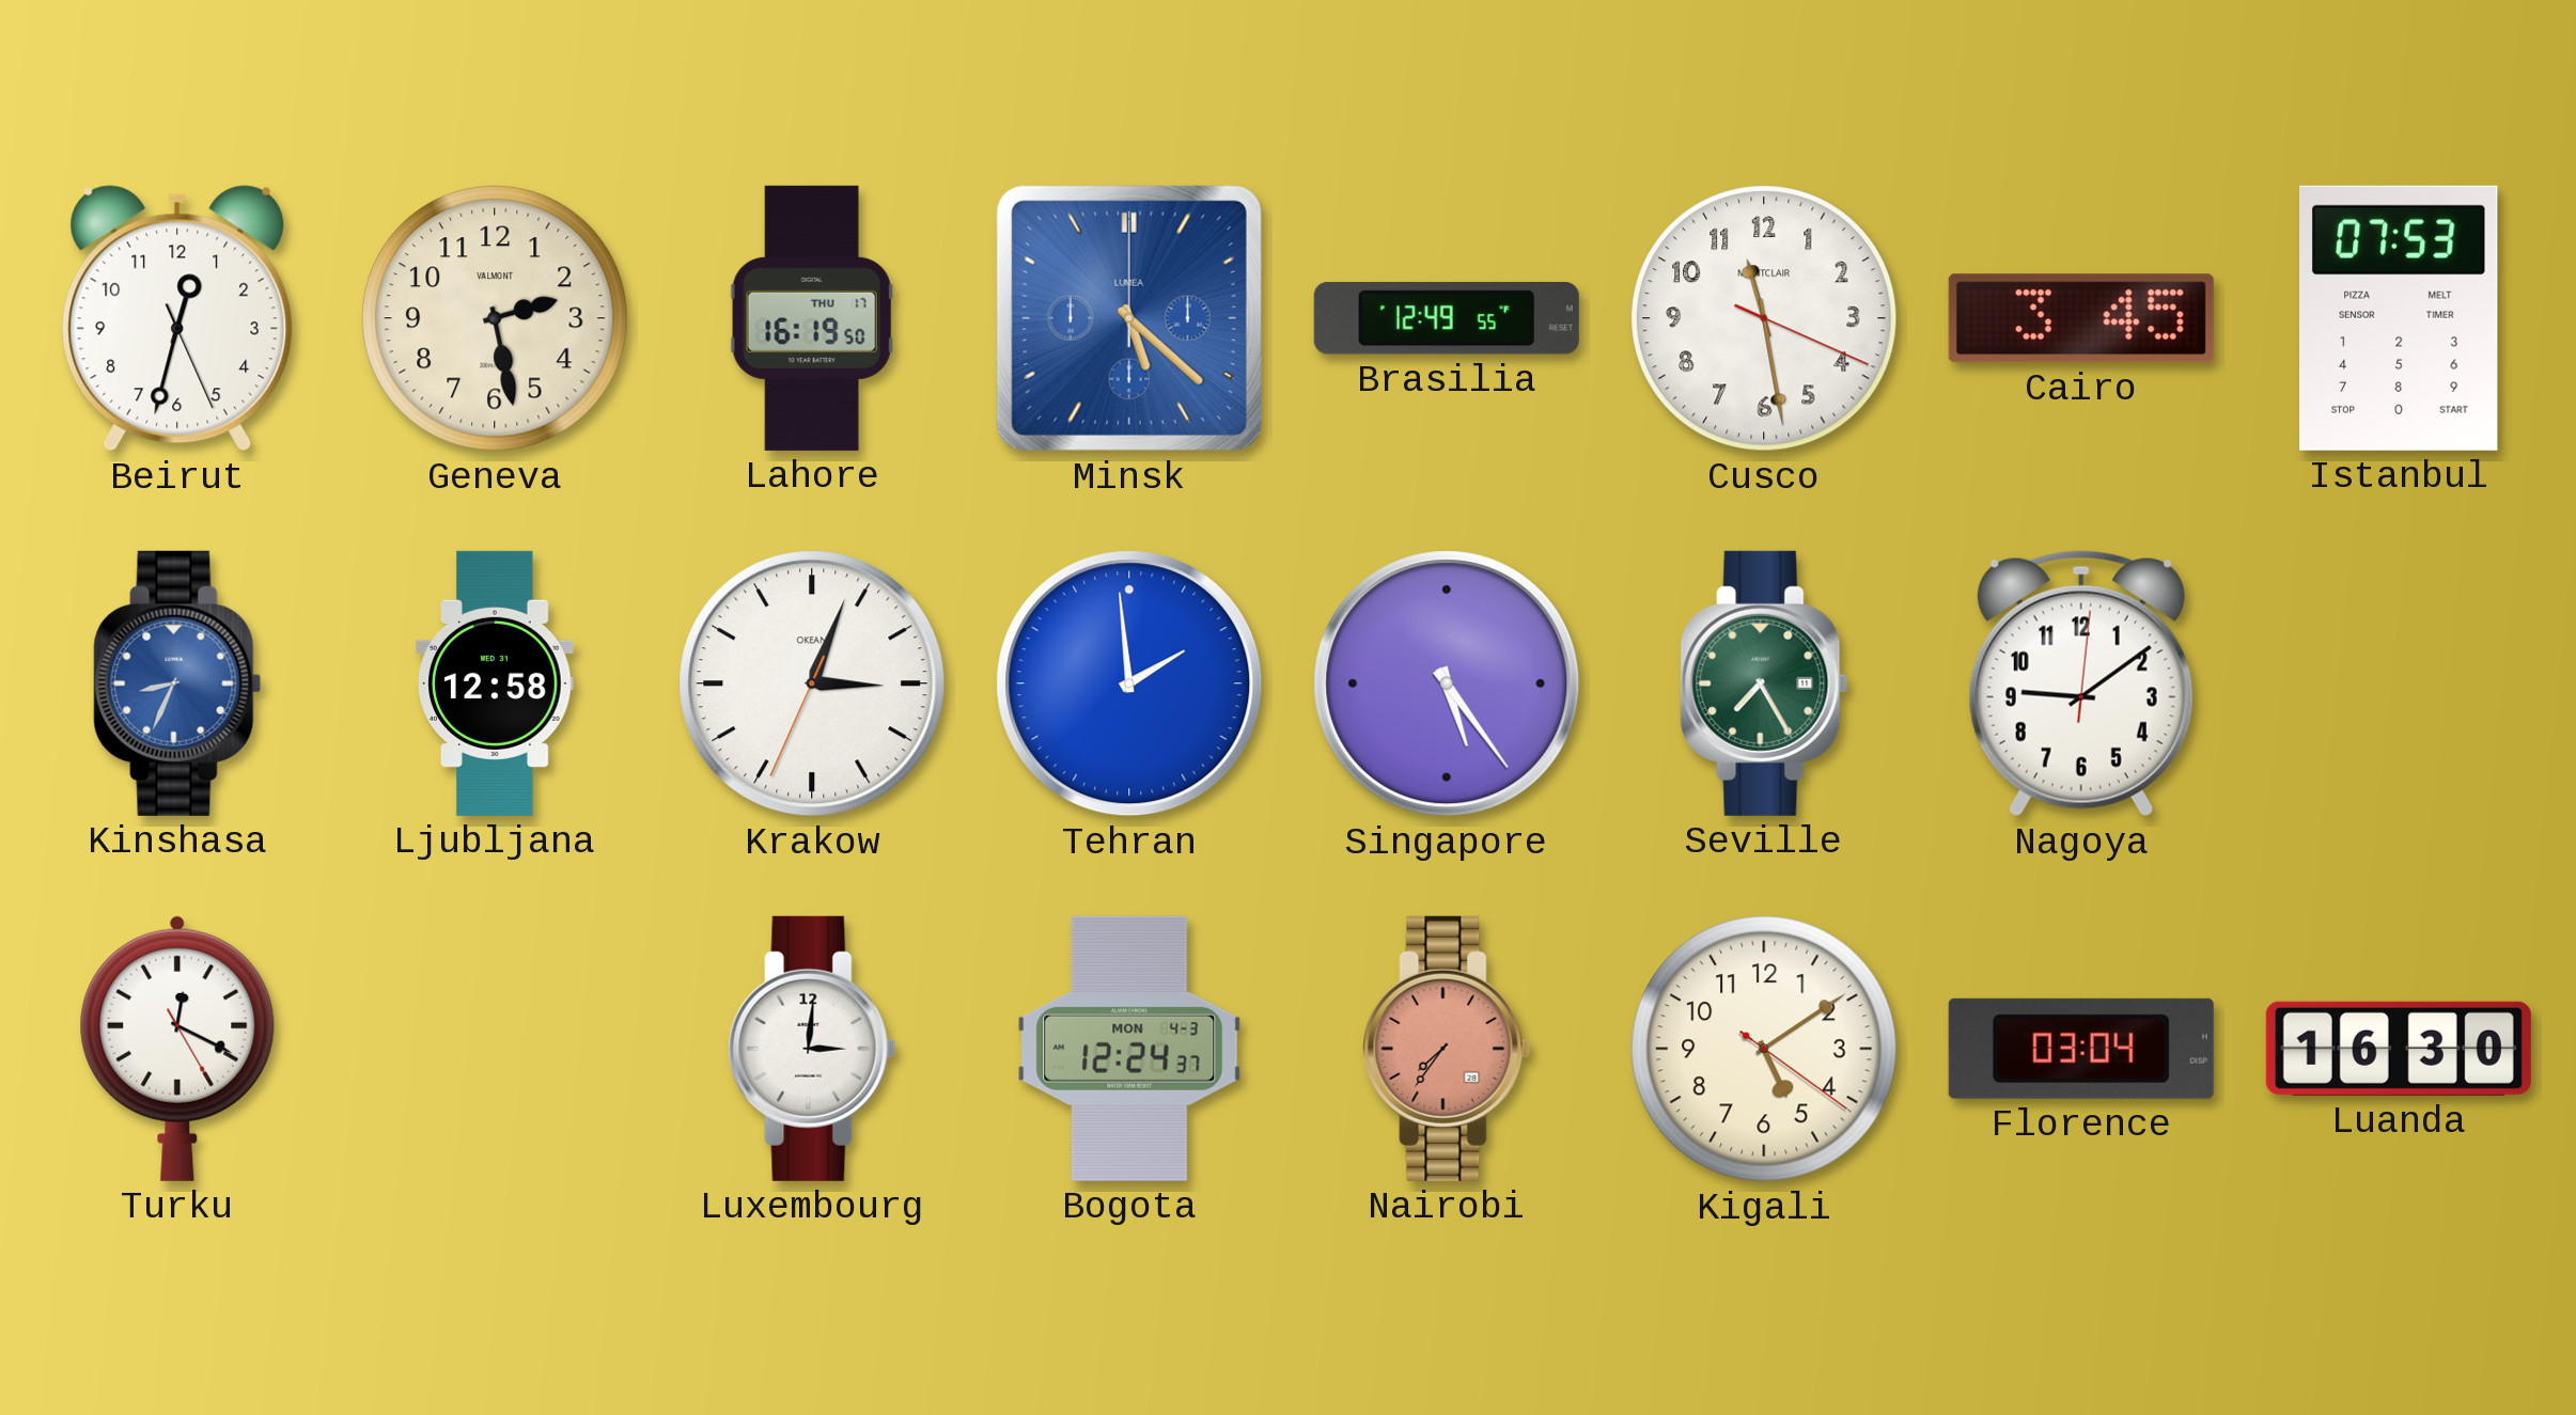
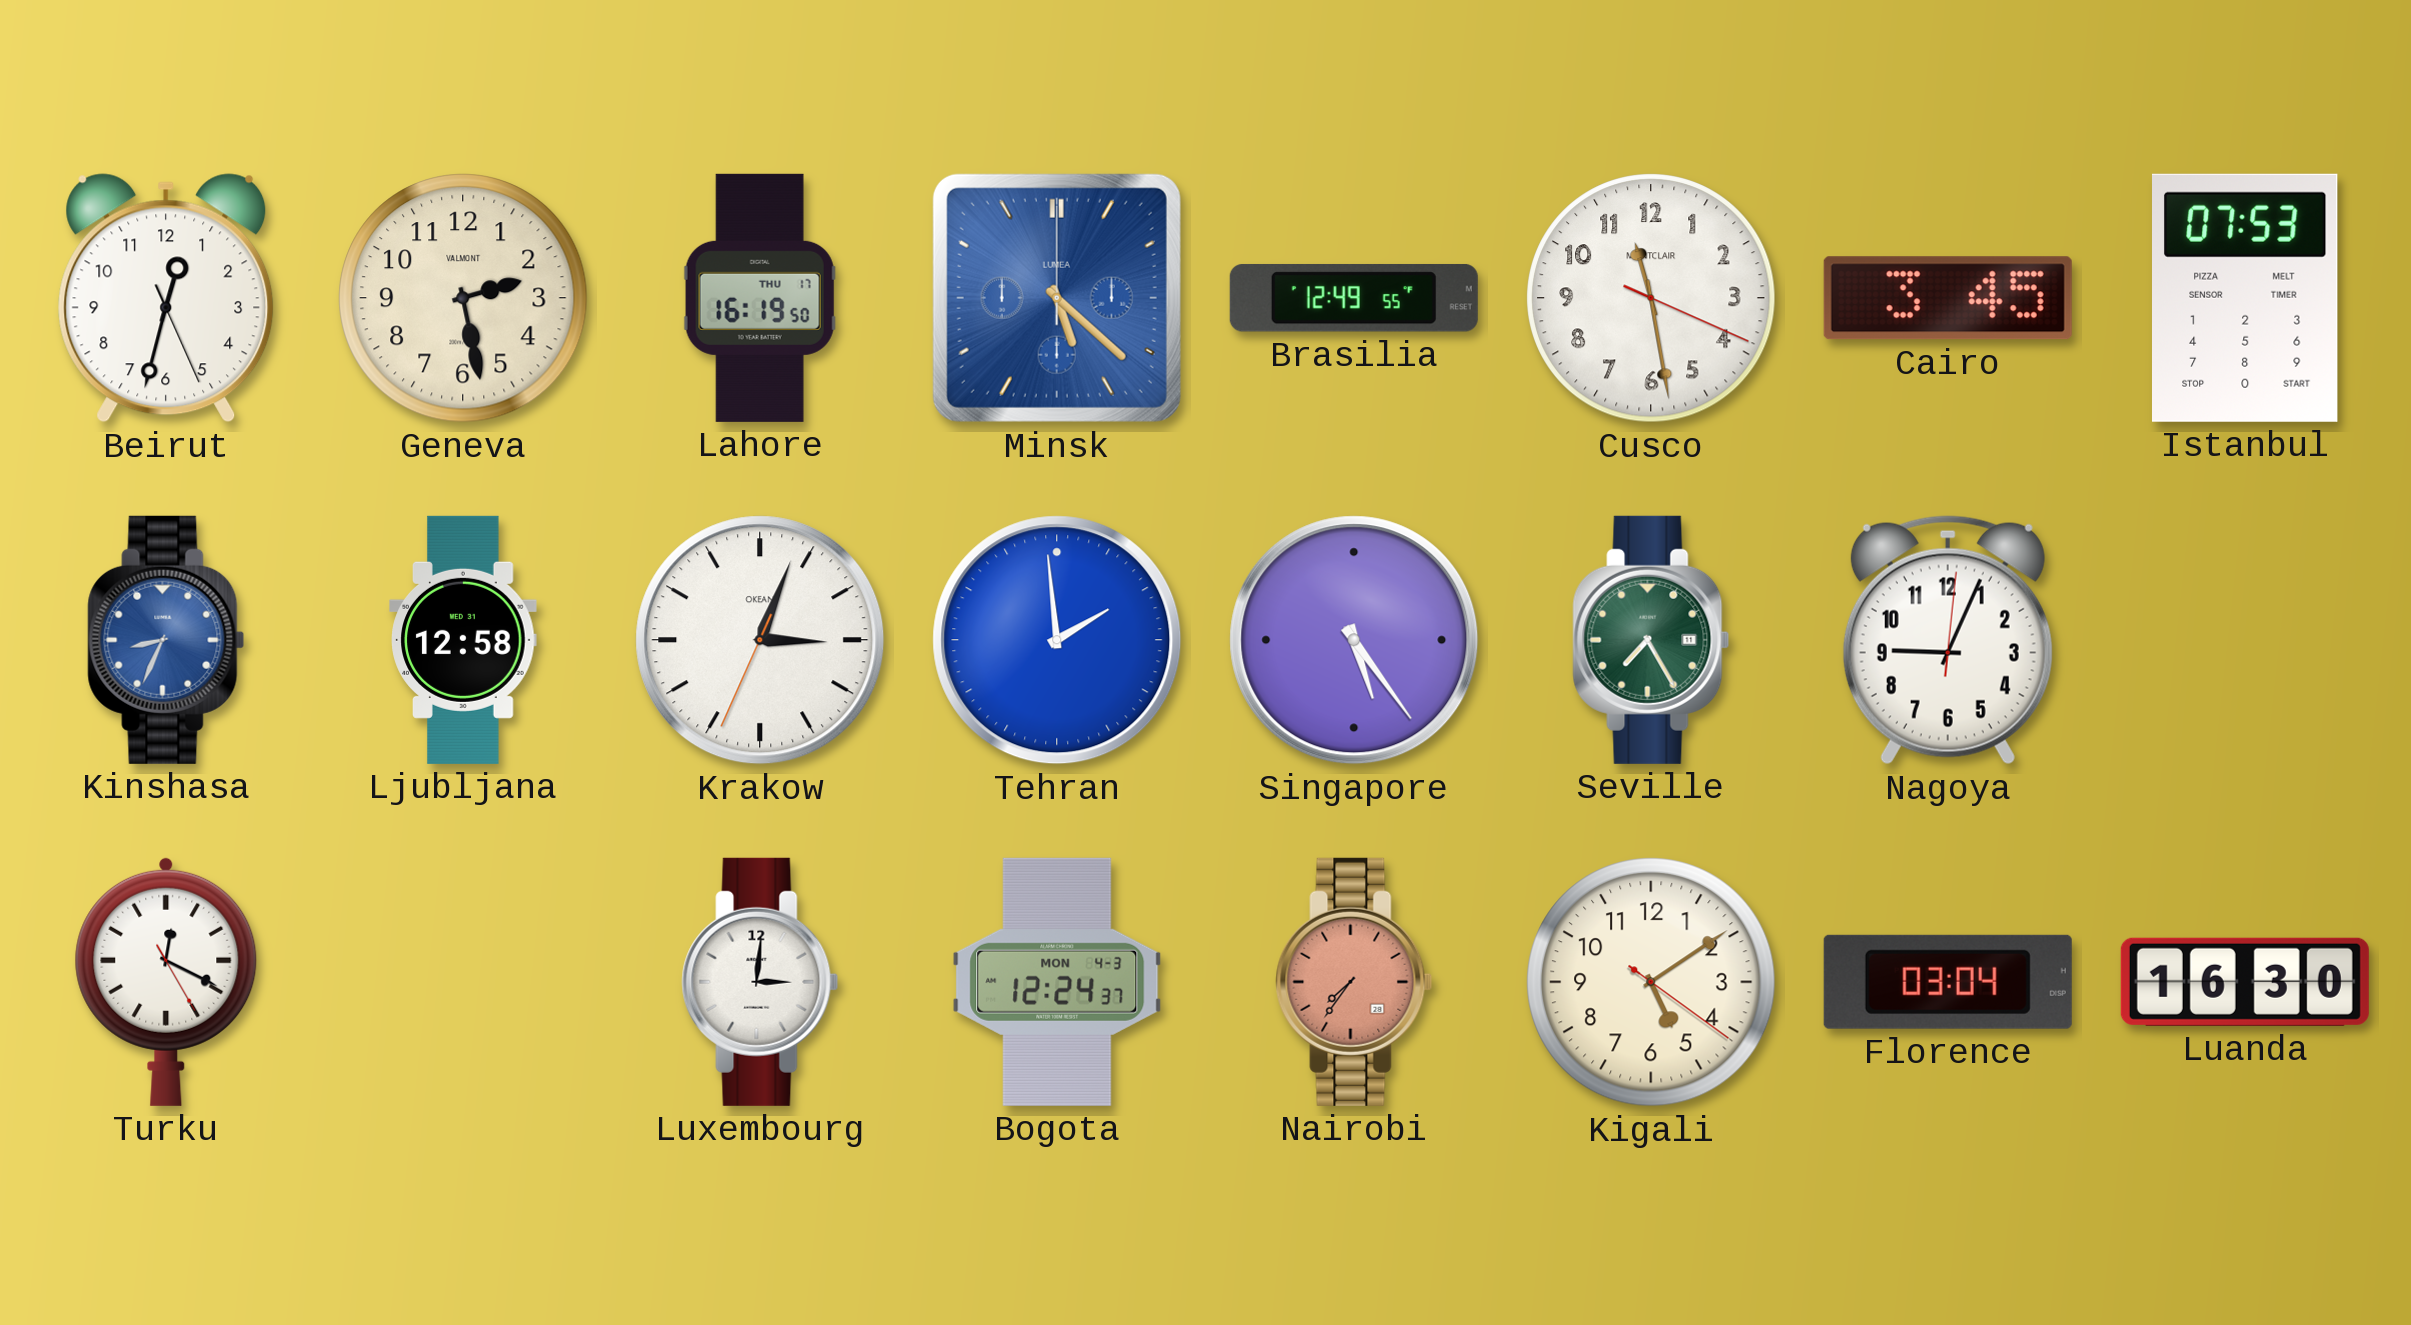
Nagoya: 9:09 -> 9:04 (1948, 640)
